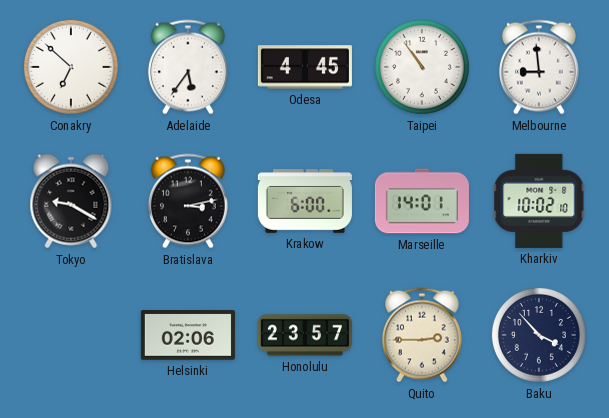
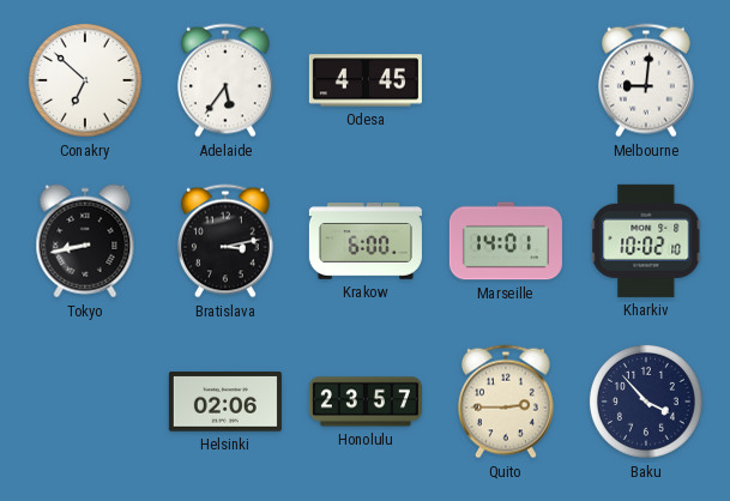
Taipei: 10:54 -> none (422, 67)
Melbourne: 8:59 -> 9:01 (646, 80)
Tokyo: 9:20 -> 8:43 (85, 241)
